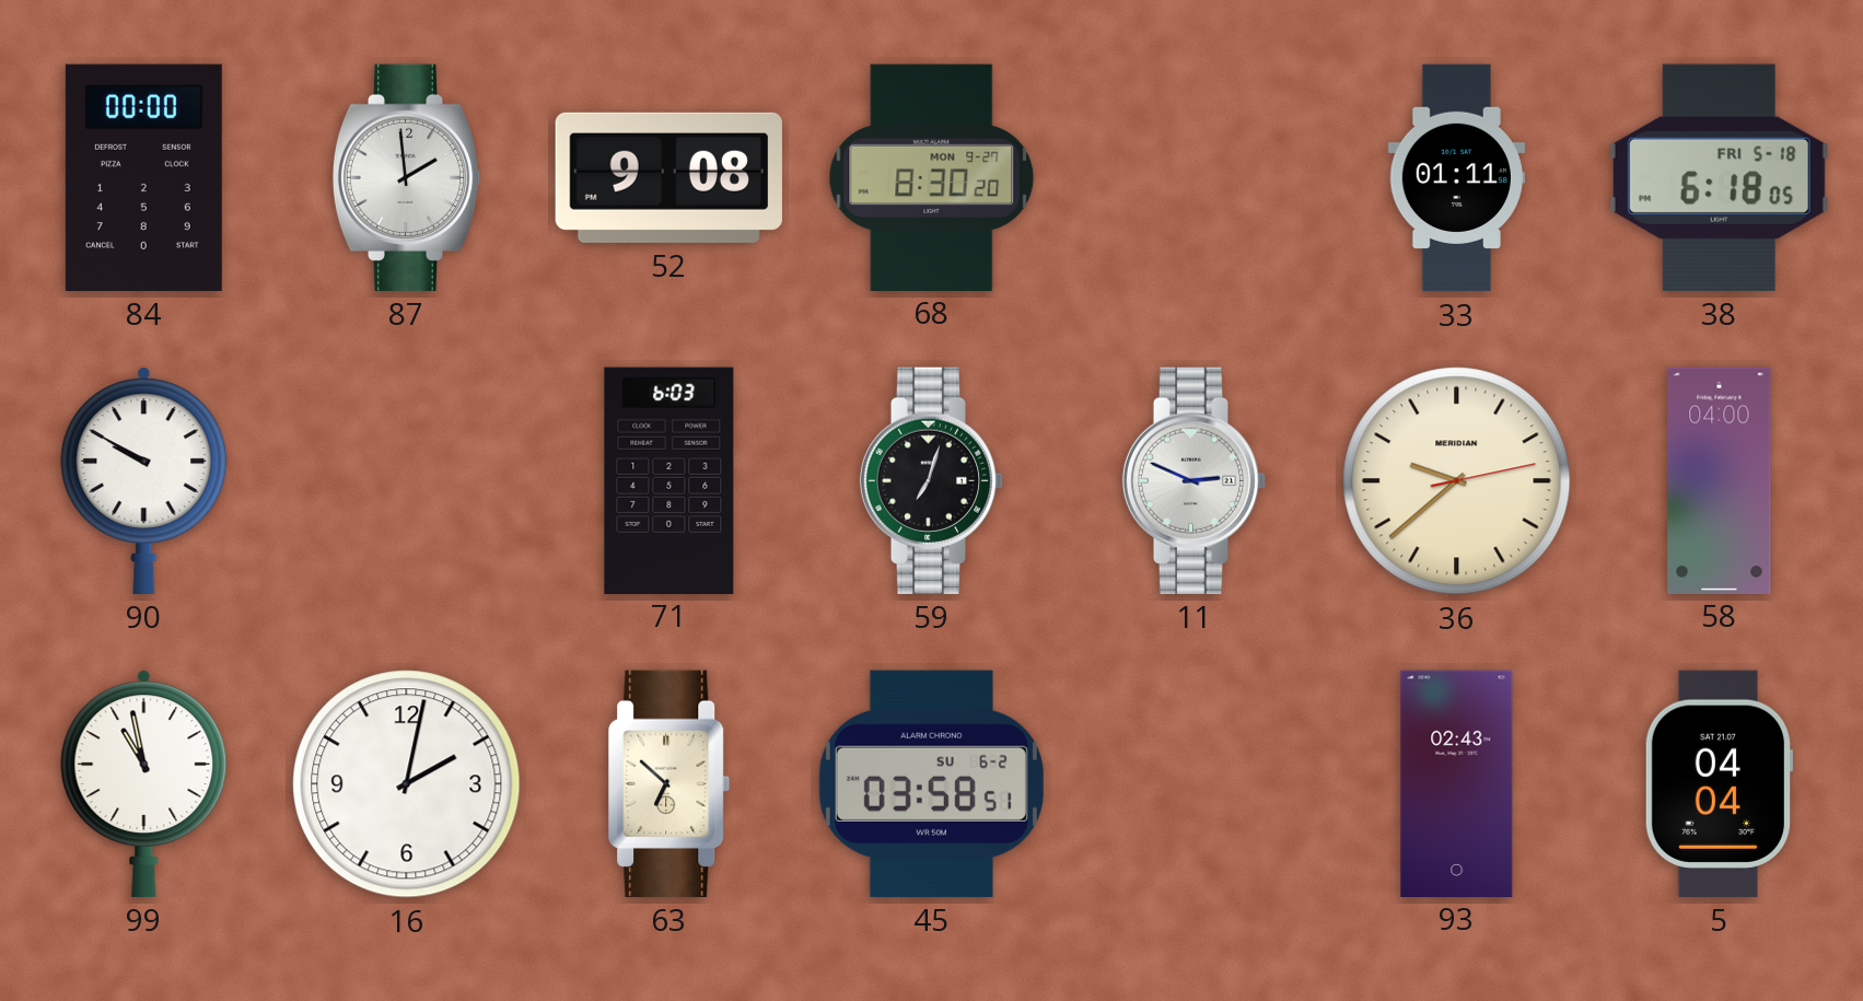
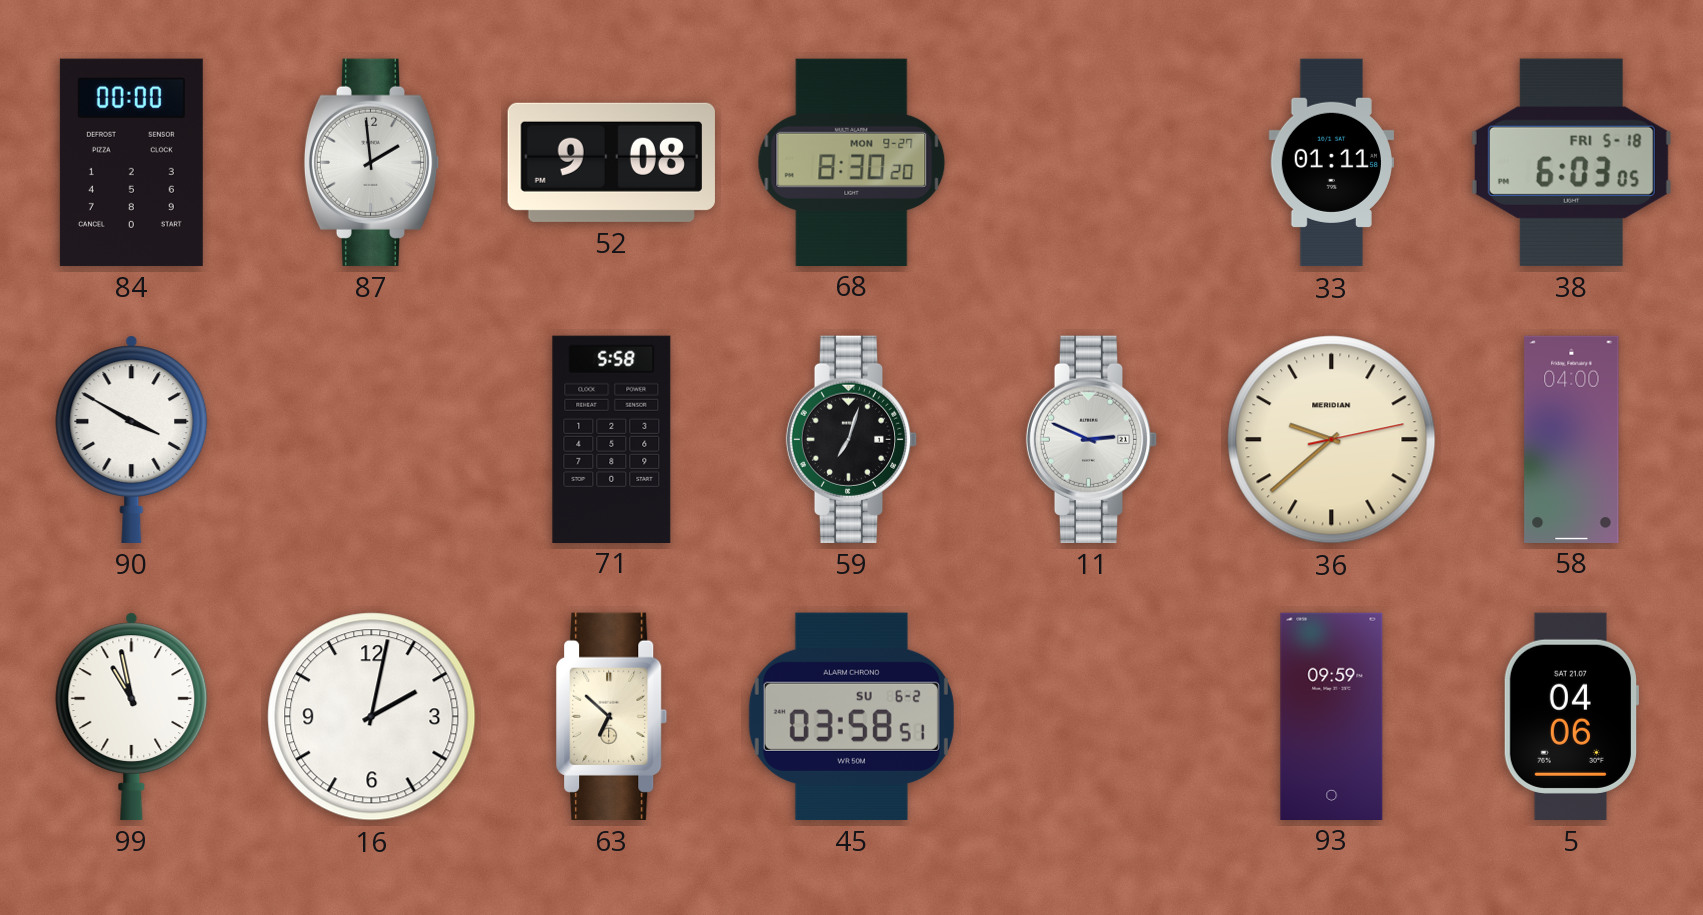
38: 6:18 -> 6:03 (1571, 162)
90: 9:50 -> 3:50 (132, 439)
71: 6:03 -> 5:58 (612, 439)
93: 02:43 -> 09:59 (1332, 716)
5: 04:04 -> 04:06 (1571, 716)
